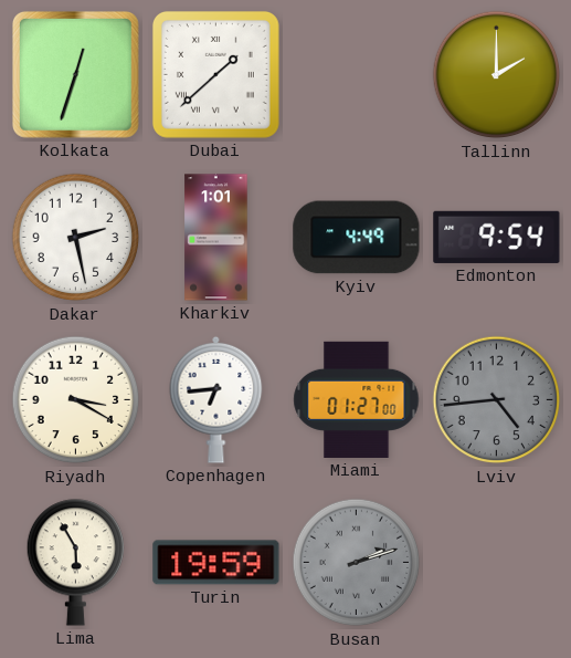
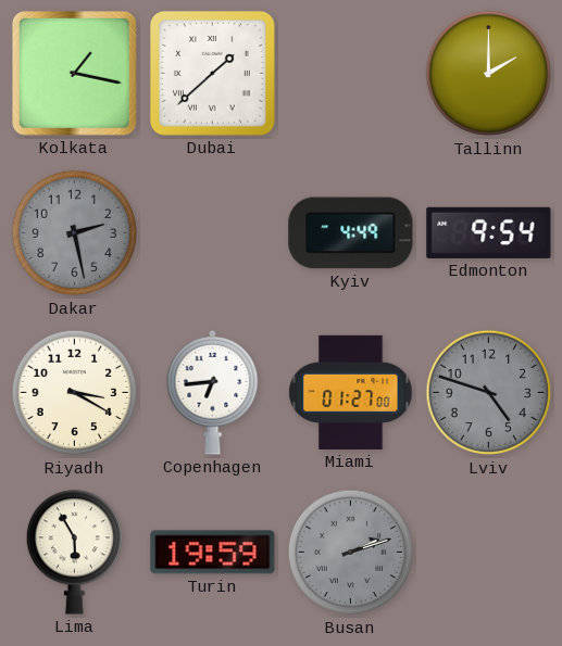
Kolkata: 12:33 -> 1:17 (74, 73)
Dakar dial: white -> grey (75, 233)
Kharkiv: 1:01 -> none (216, 238)
Lviv: 4:44 -> 4:48 (489, 393)
